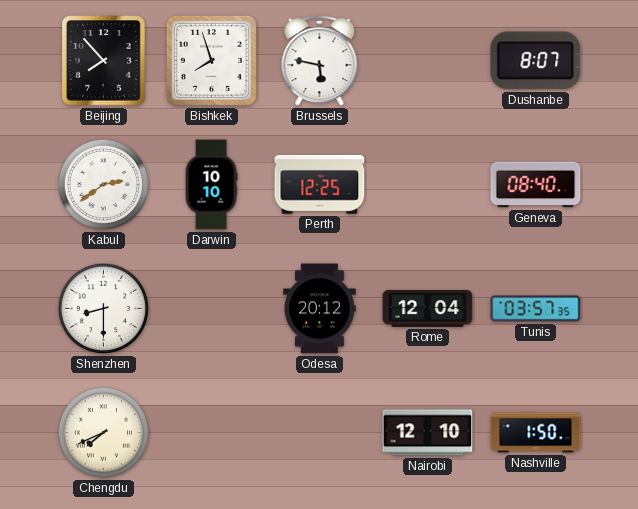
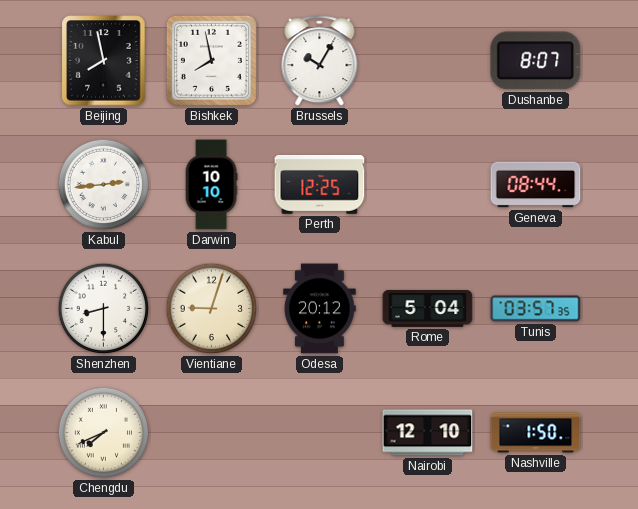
Beijing: 7:53 -> 7:58 (104, 61)
Bishkek: 7:57 -> 7:58 (211, 60)
Brussels: 5:47 -> 10:05 (320, 61)
Kabul: 2:39 -> 2:44 (104, 185)
Geneva: 08:40 -> 08:44 (536, 185)
Vientiane: none -> 9:03 (212, 309)
Rome: 12:04 -> 5:04 (428, 309)
